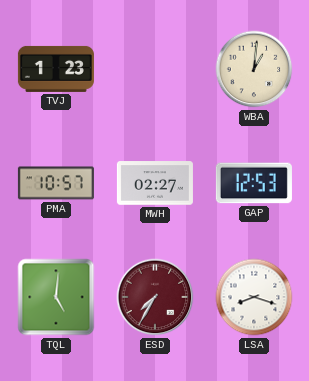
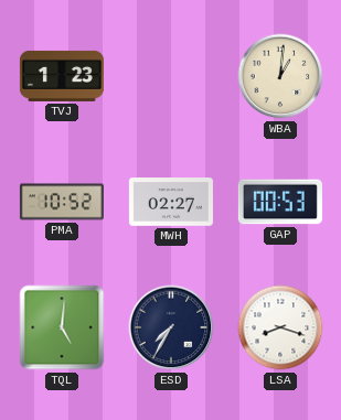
PMA: 10:57 -> 10:52 (62, 202)
GAP: 12:53 -> 00:53 (280, 202)
ESD dial: burgundy -> navy (171, 327)
